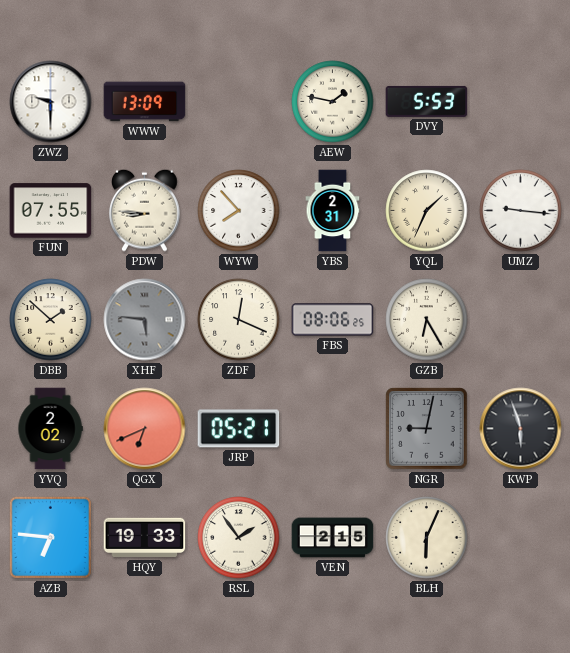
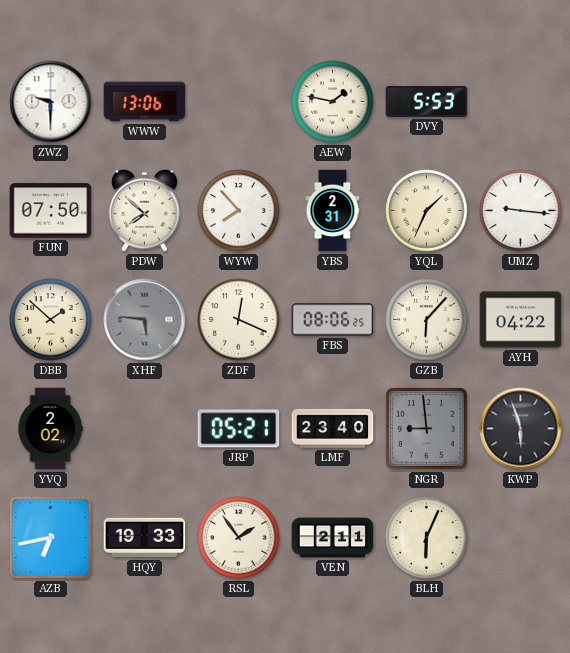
WWW: 13:09 -> 13:06 (145, 102)
FUN: 07:55 -> 07:50 (51, 211)
PDW: 8:46 -> 7:52 (145, 210)
GZB: 6:25 -> 6:07 (427, 320)
AYH: none -> 04:22 (521, 320)
QGX: 6:41 -> none (145, 429)
LMF: none -> 23:40 (333, 428)
NGR: 9:02 -> 8:59 (427, 429)
AZB: 6:46 -> 6:43 (50, 537)
VEN: 2:15 -> 2:11 (333, 538)
